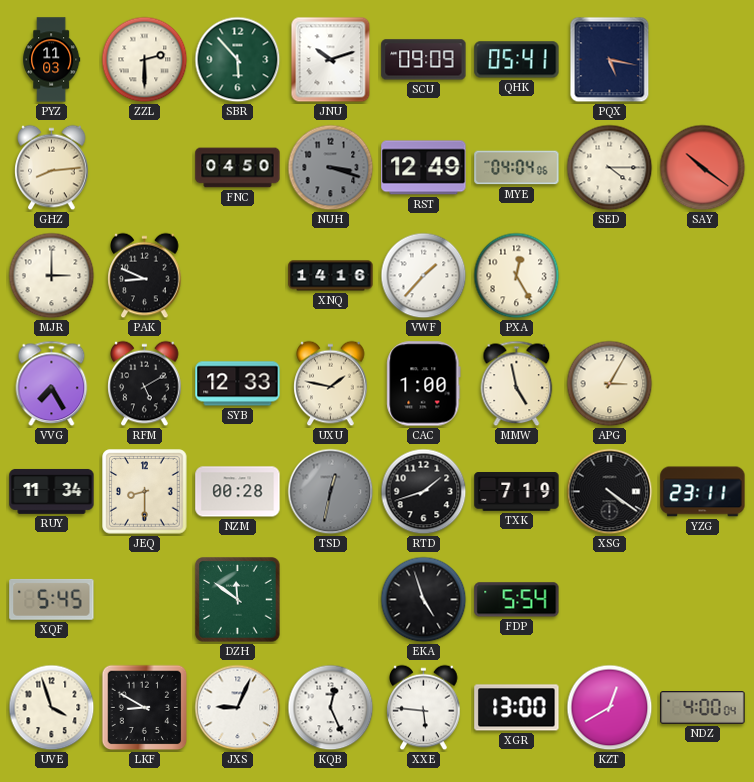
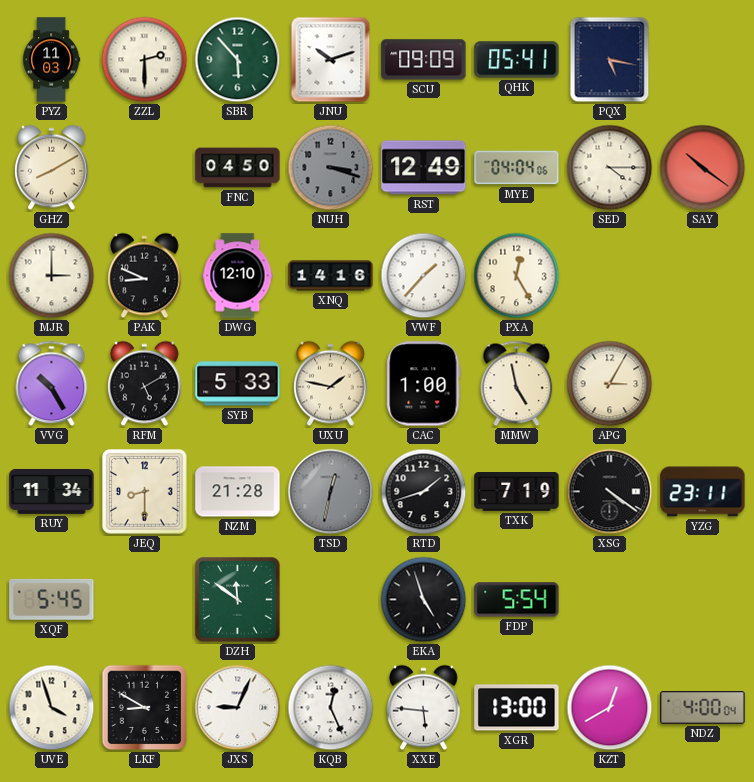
GHZ: 8:14 -> 8:10 (52, 168)
DWG: none -> 12:10 (238, 276)
VVG: 7:25 -> 10:25 (52, 384)
SYB: 12:33 -> 5:33 (238, 384)
NZM: 00:28 -> 21:28 (238, 492)
